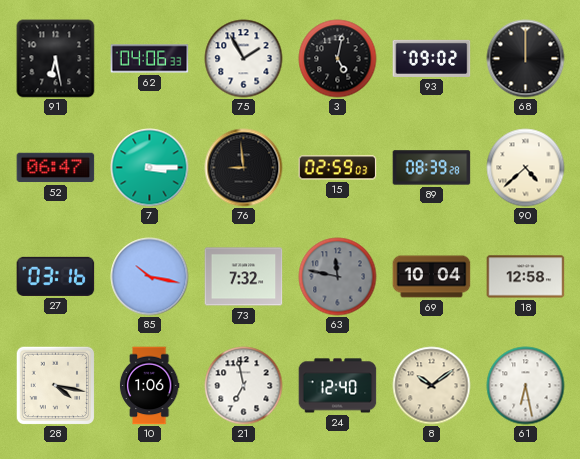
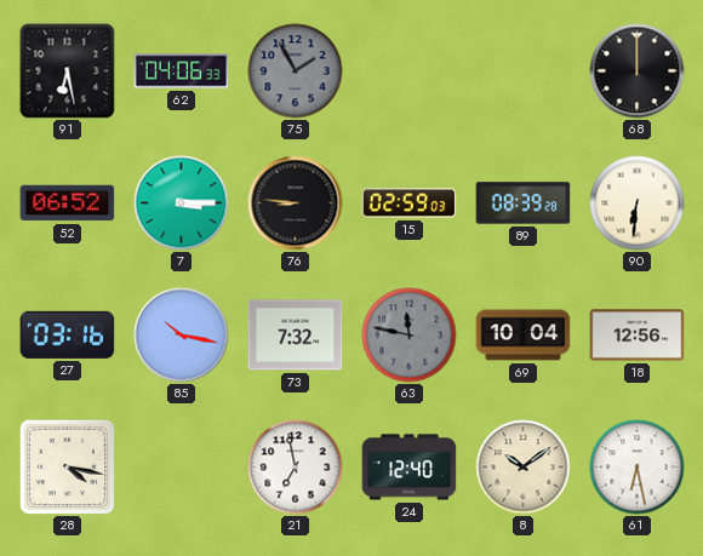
75 dial: white -> grey (296, 71)
3: 5:02 -> none (338, 59)
93: 09:02 -> none (432, 58)
52: 06:47 -> 06:52 (68, 204)
76: 8:59 -> 8:46 (296, 204)
90: 4:38 -> 6:31 (638, 204)
18: 12:58 -> 12:56 (638, 336)
10: 1:06 -> none (149, 386)
